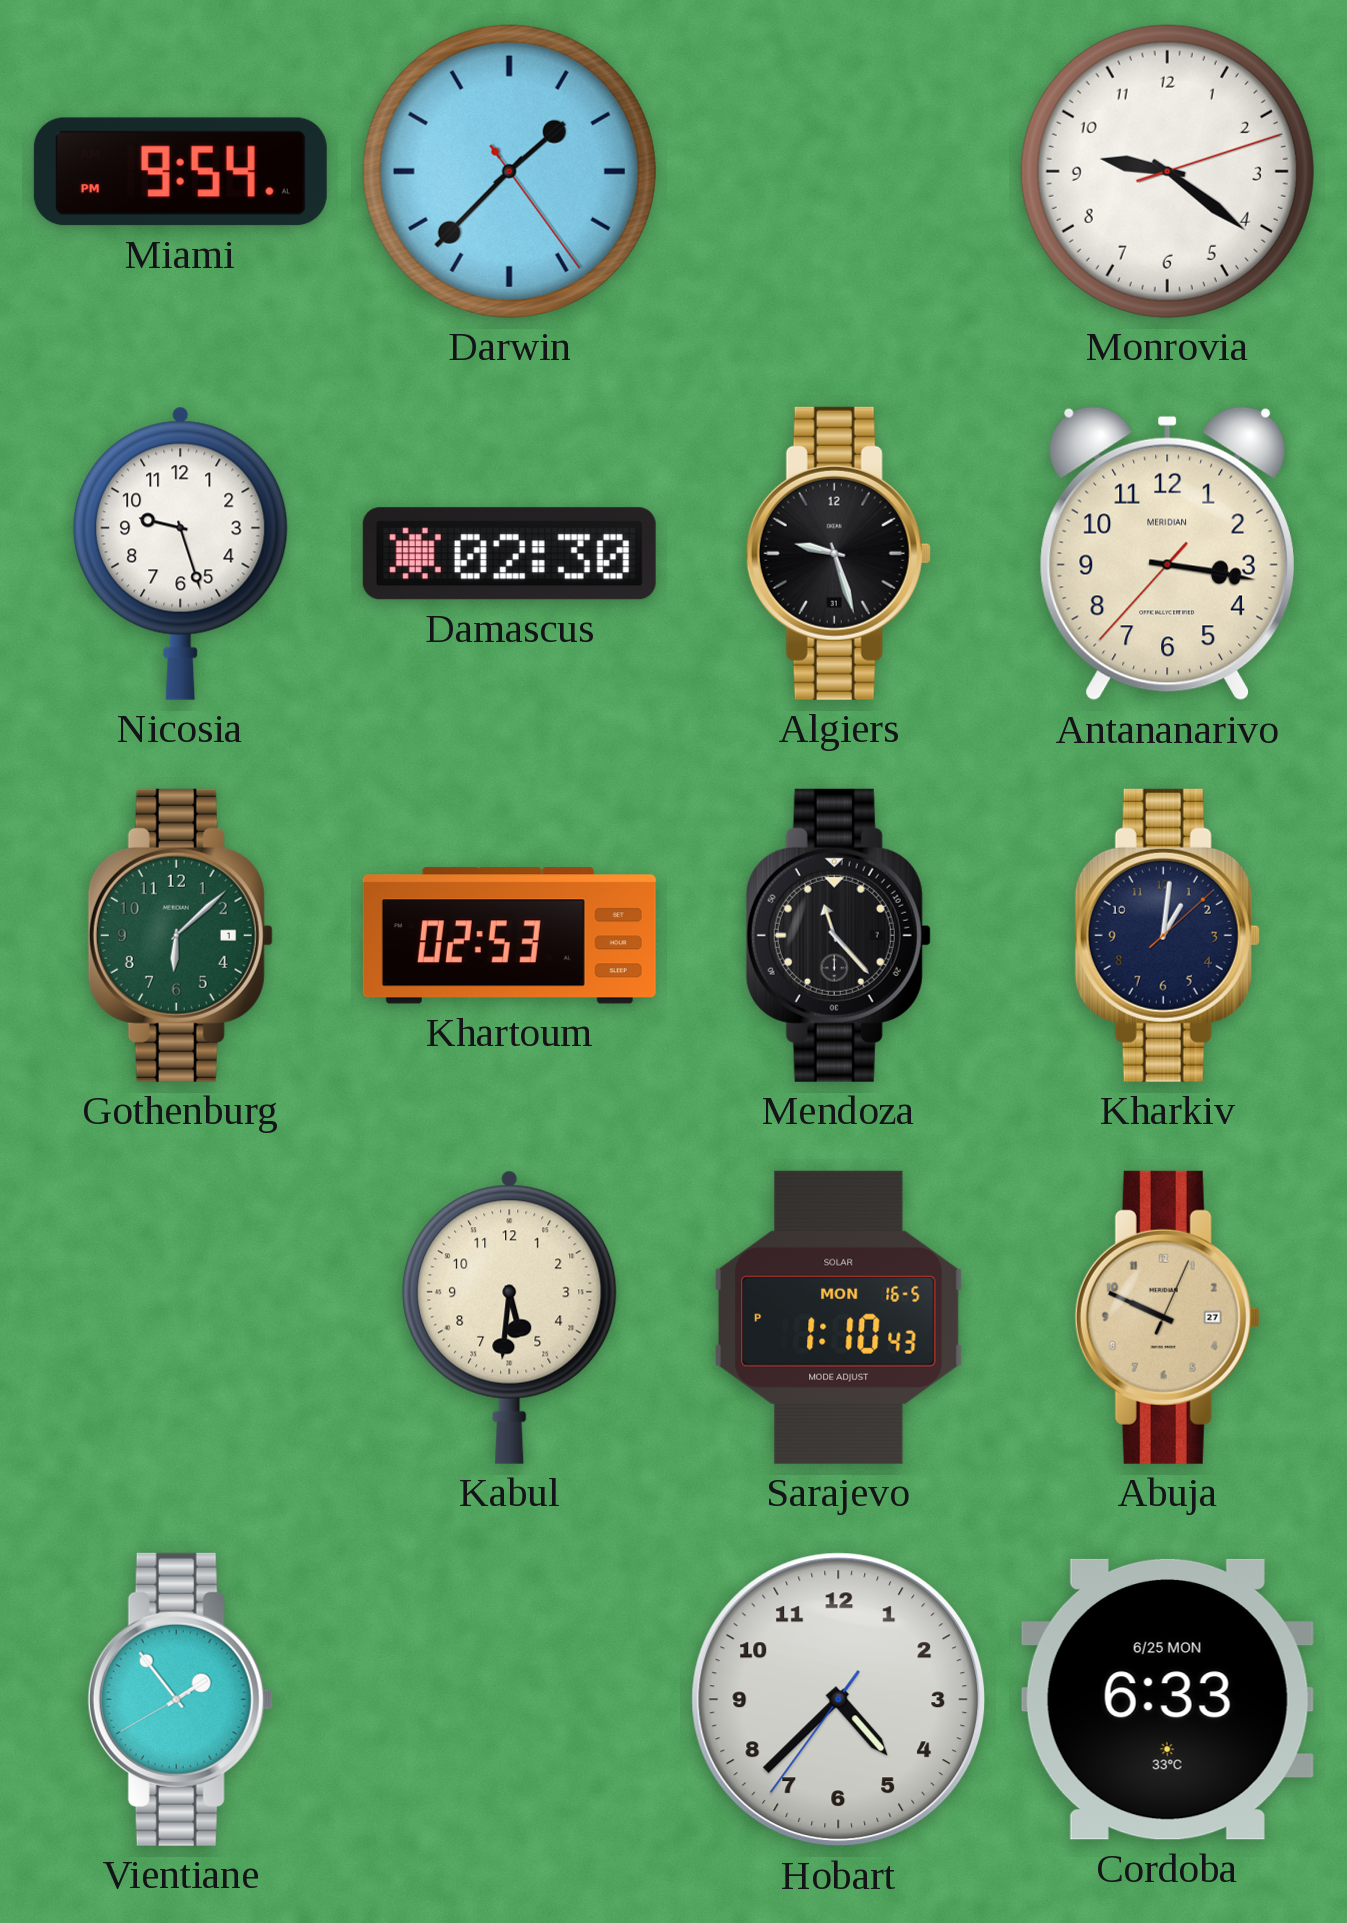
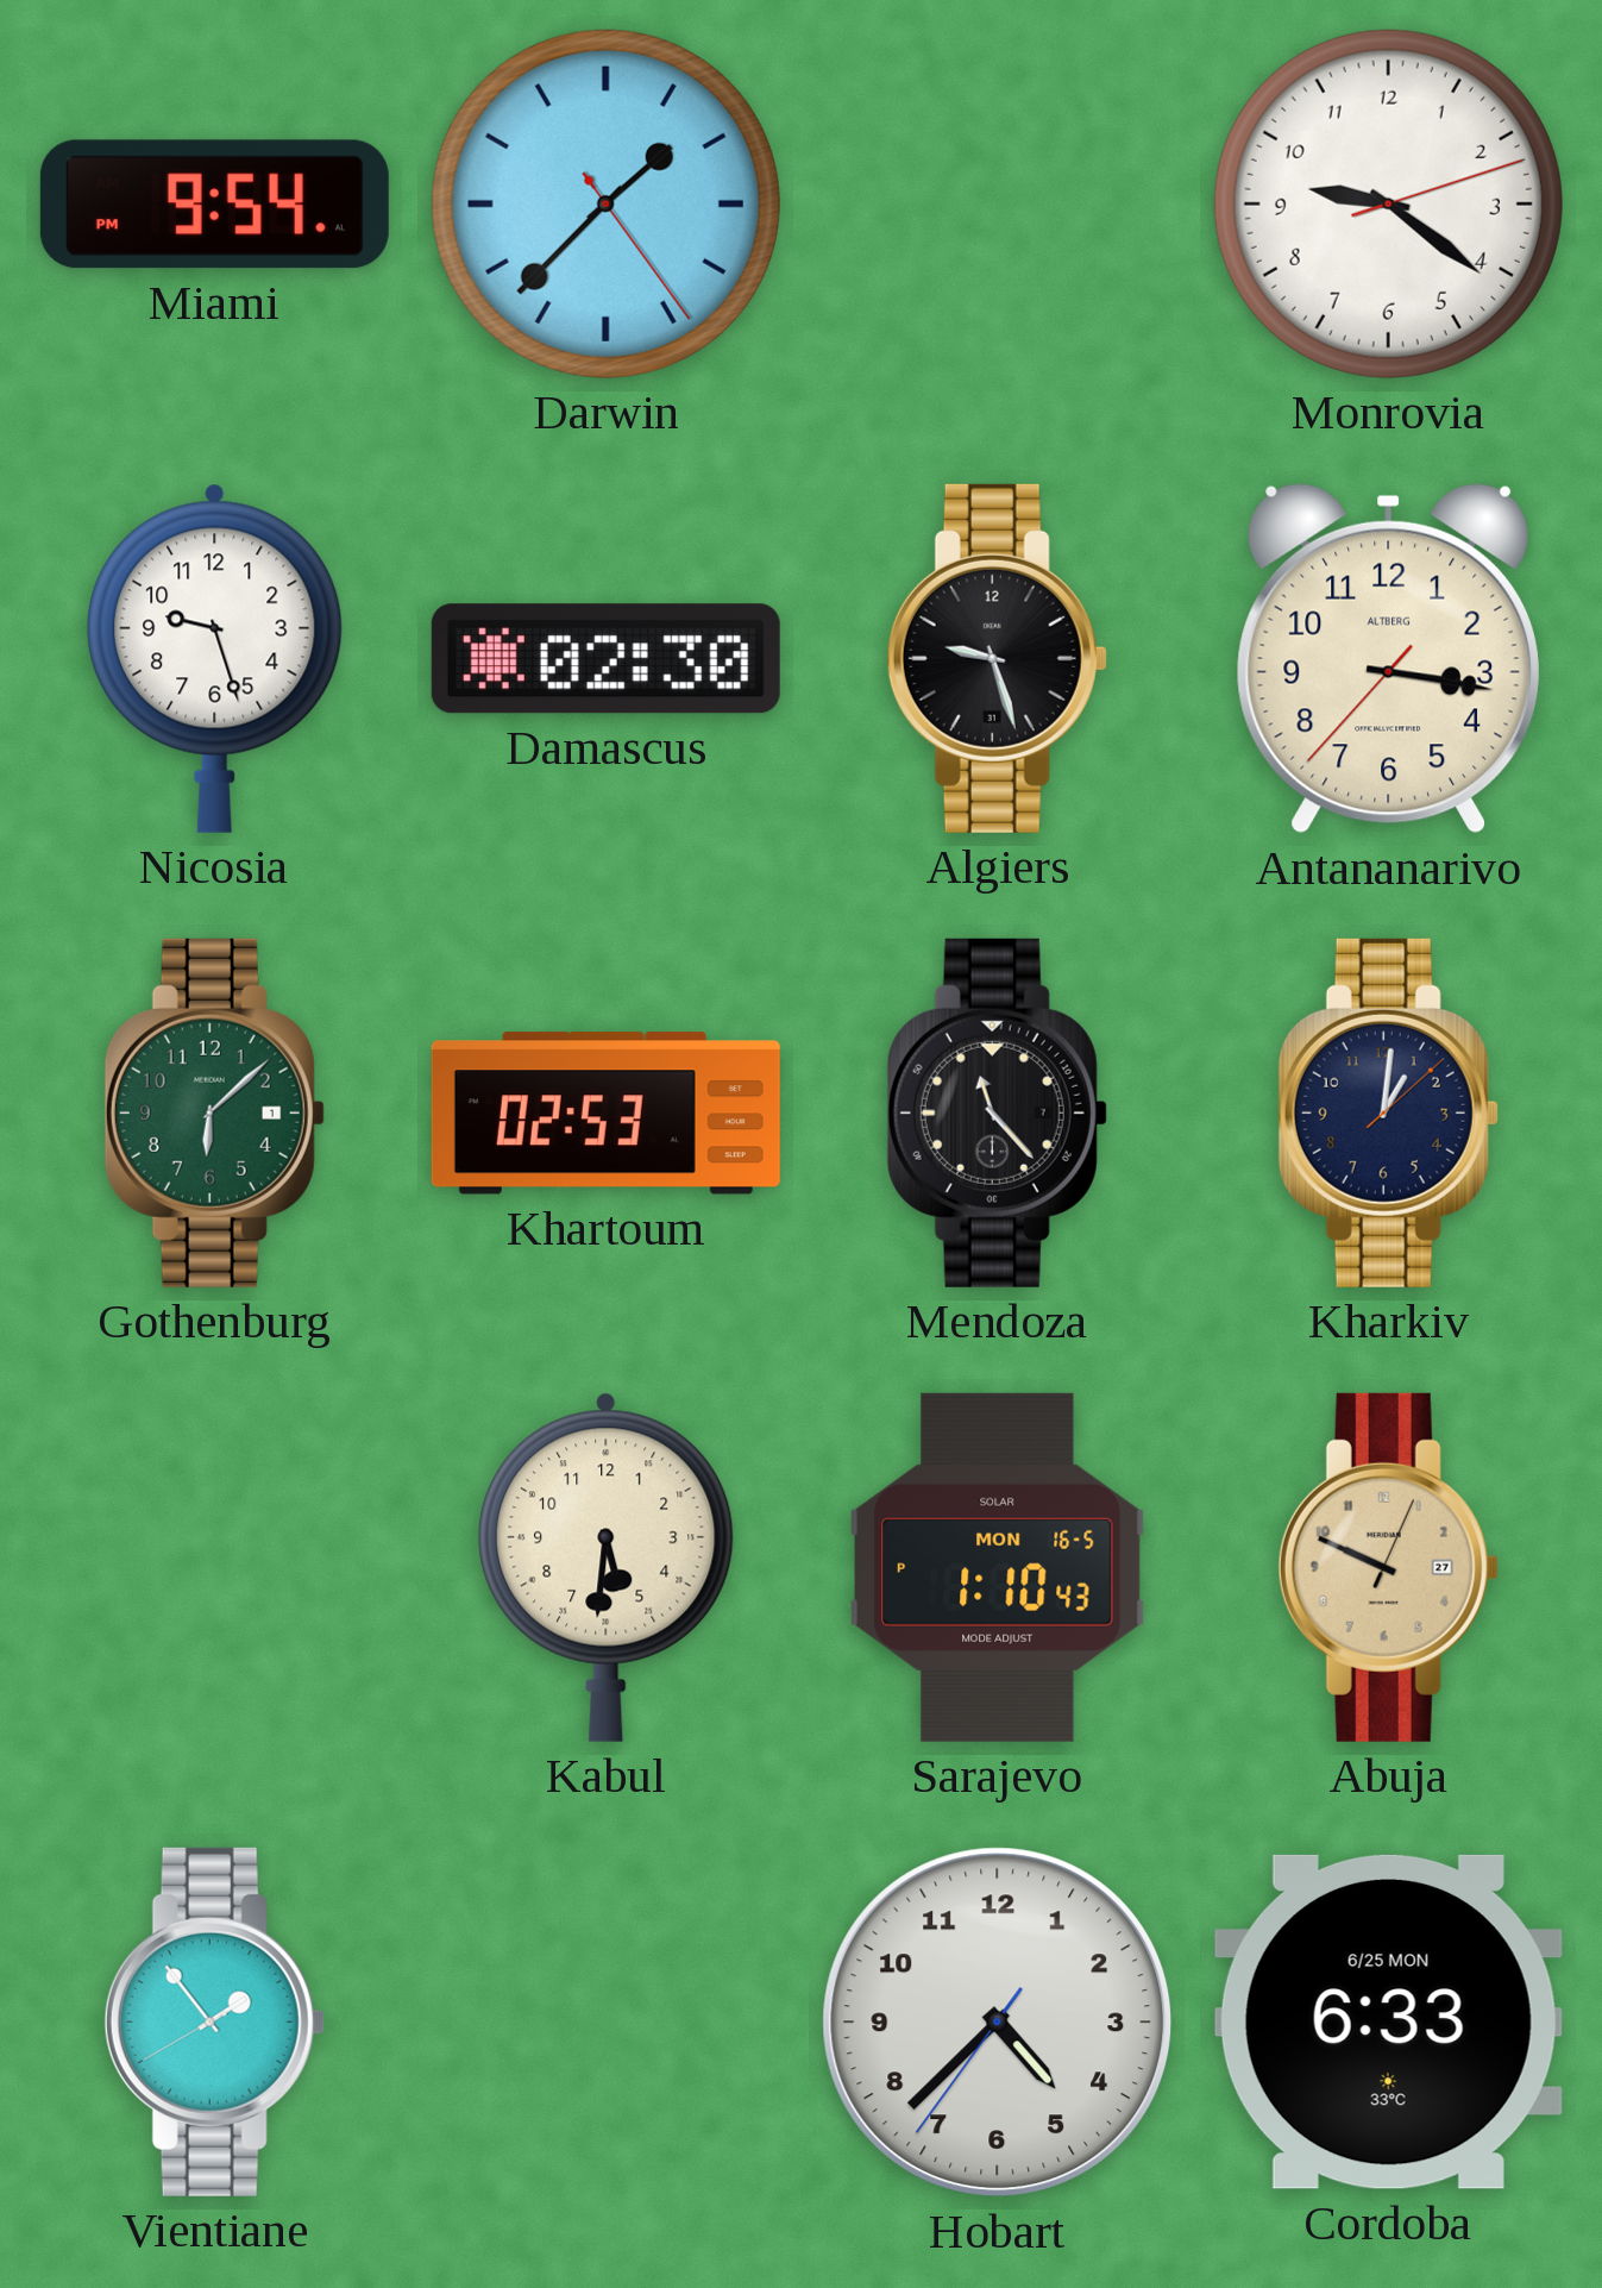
Antananarivo brand: MERIDIAN -> ALTBERG (1388, 659)
